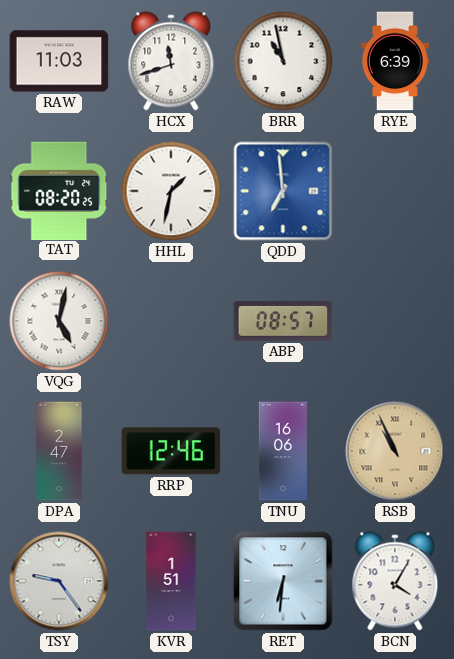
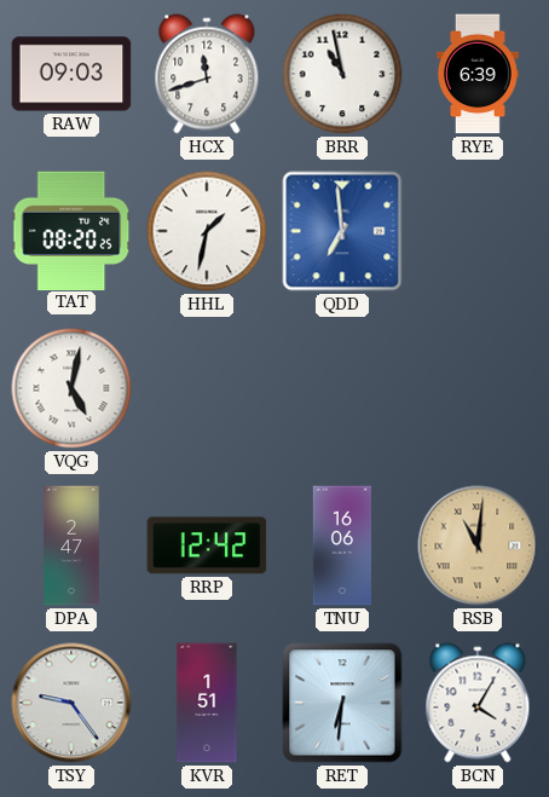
RAW: 11:03 -> 09:03 (71, 74)
ABP: 08:57 -> none (283, 321)
RRP: 12:46 -> 12:42 (207, 545)
RSB: 10:56 -> 11:01 (478, 545)
